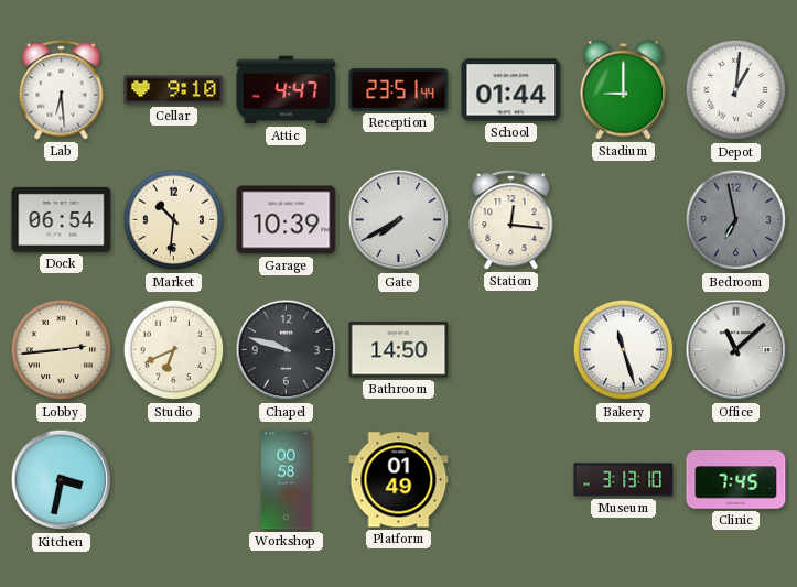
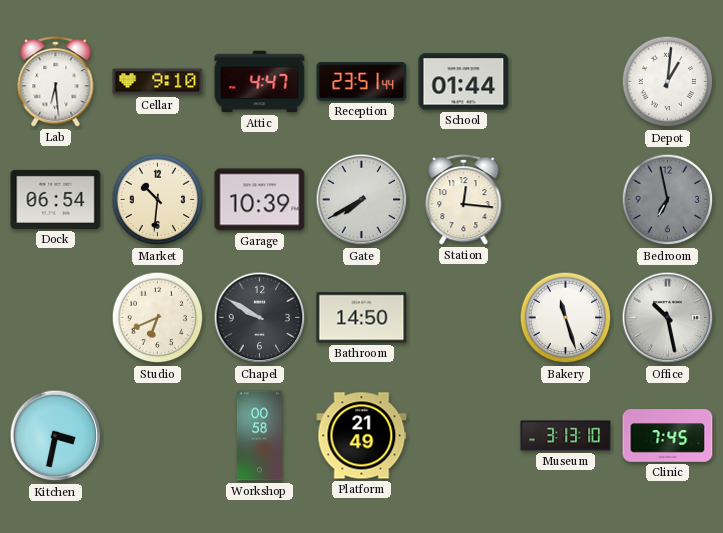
Stadium: 9:00 -> none (624, 90)
Lobby: 2:44 -> none (62, 350)
Chapel: 9:48 -> 9:50 (260, 318)
Office: 11:08 -> 10:28 (668, 318)
Platform: 01:49 -> 21:49 (362, 436)
